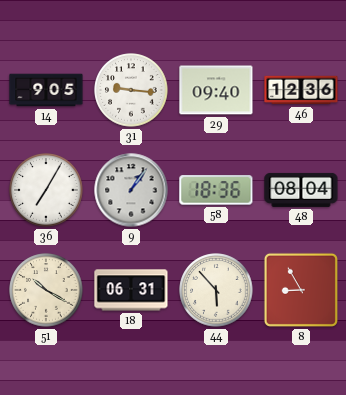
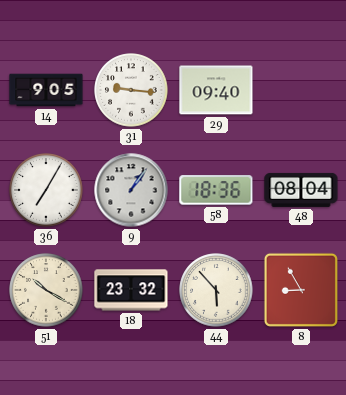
46: 12:36 -> none (301, 90)
18: 06:31 -> 23:32 (131, 290)
